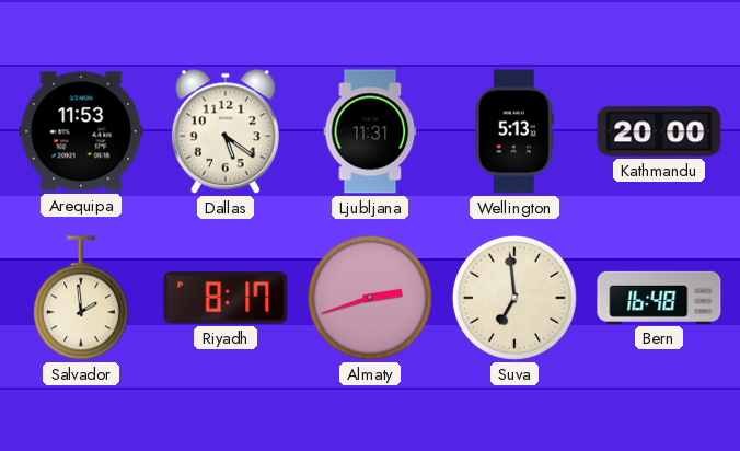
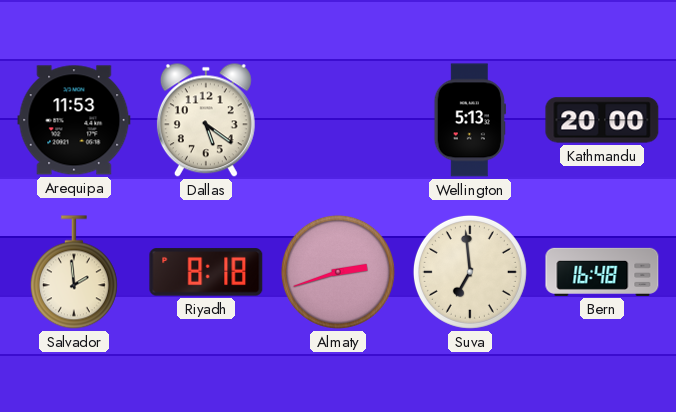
Ljubljana: 11:31 -> none (370, 131)
Riyadh: 8:17 -> 8:18 (206, 272)
